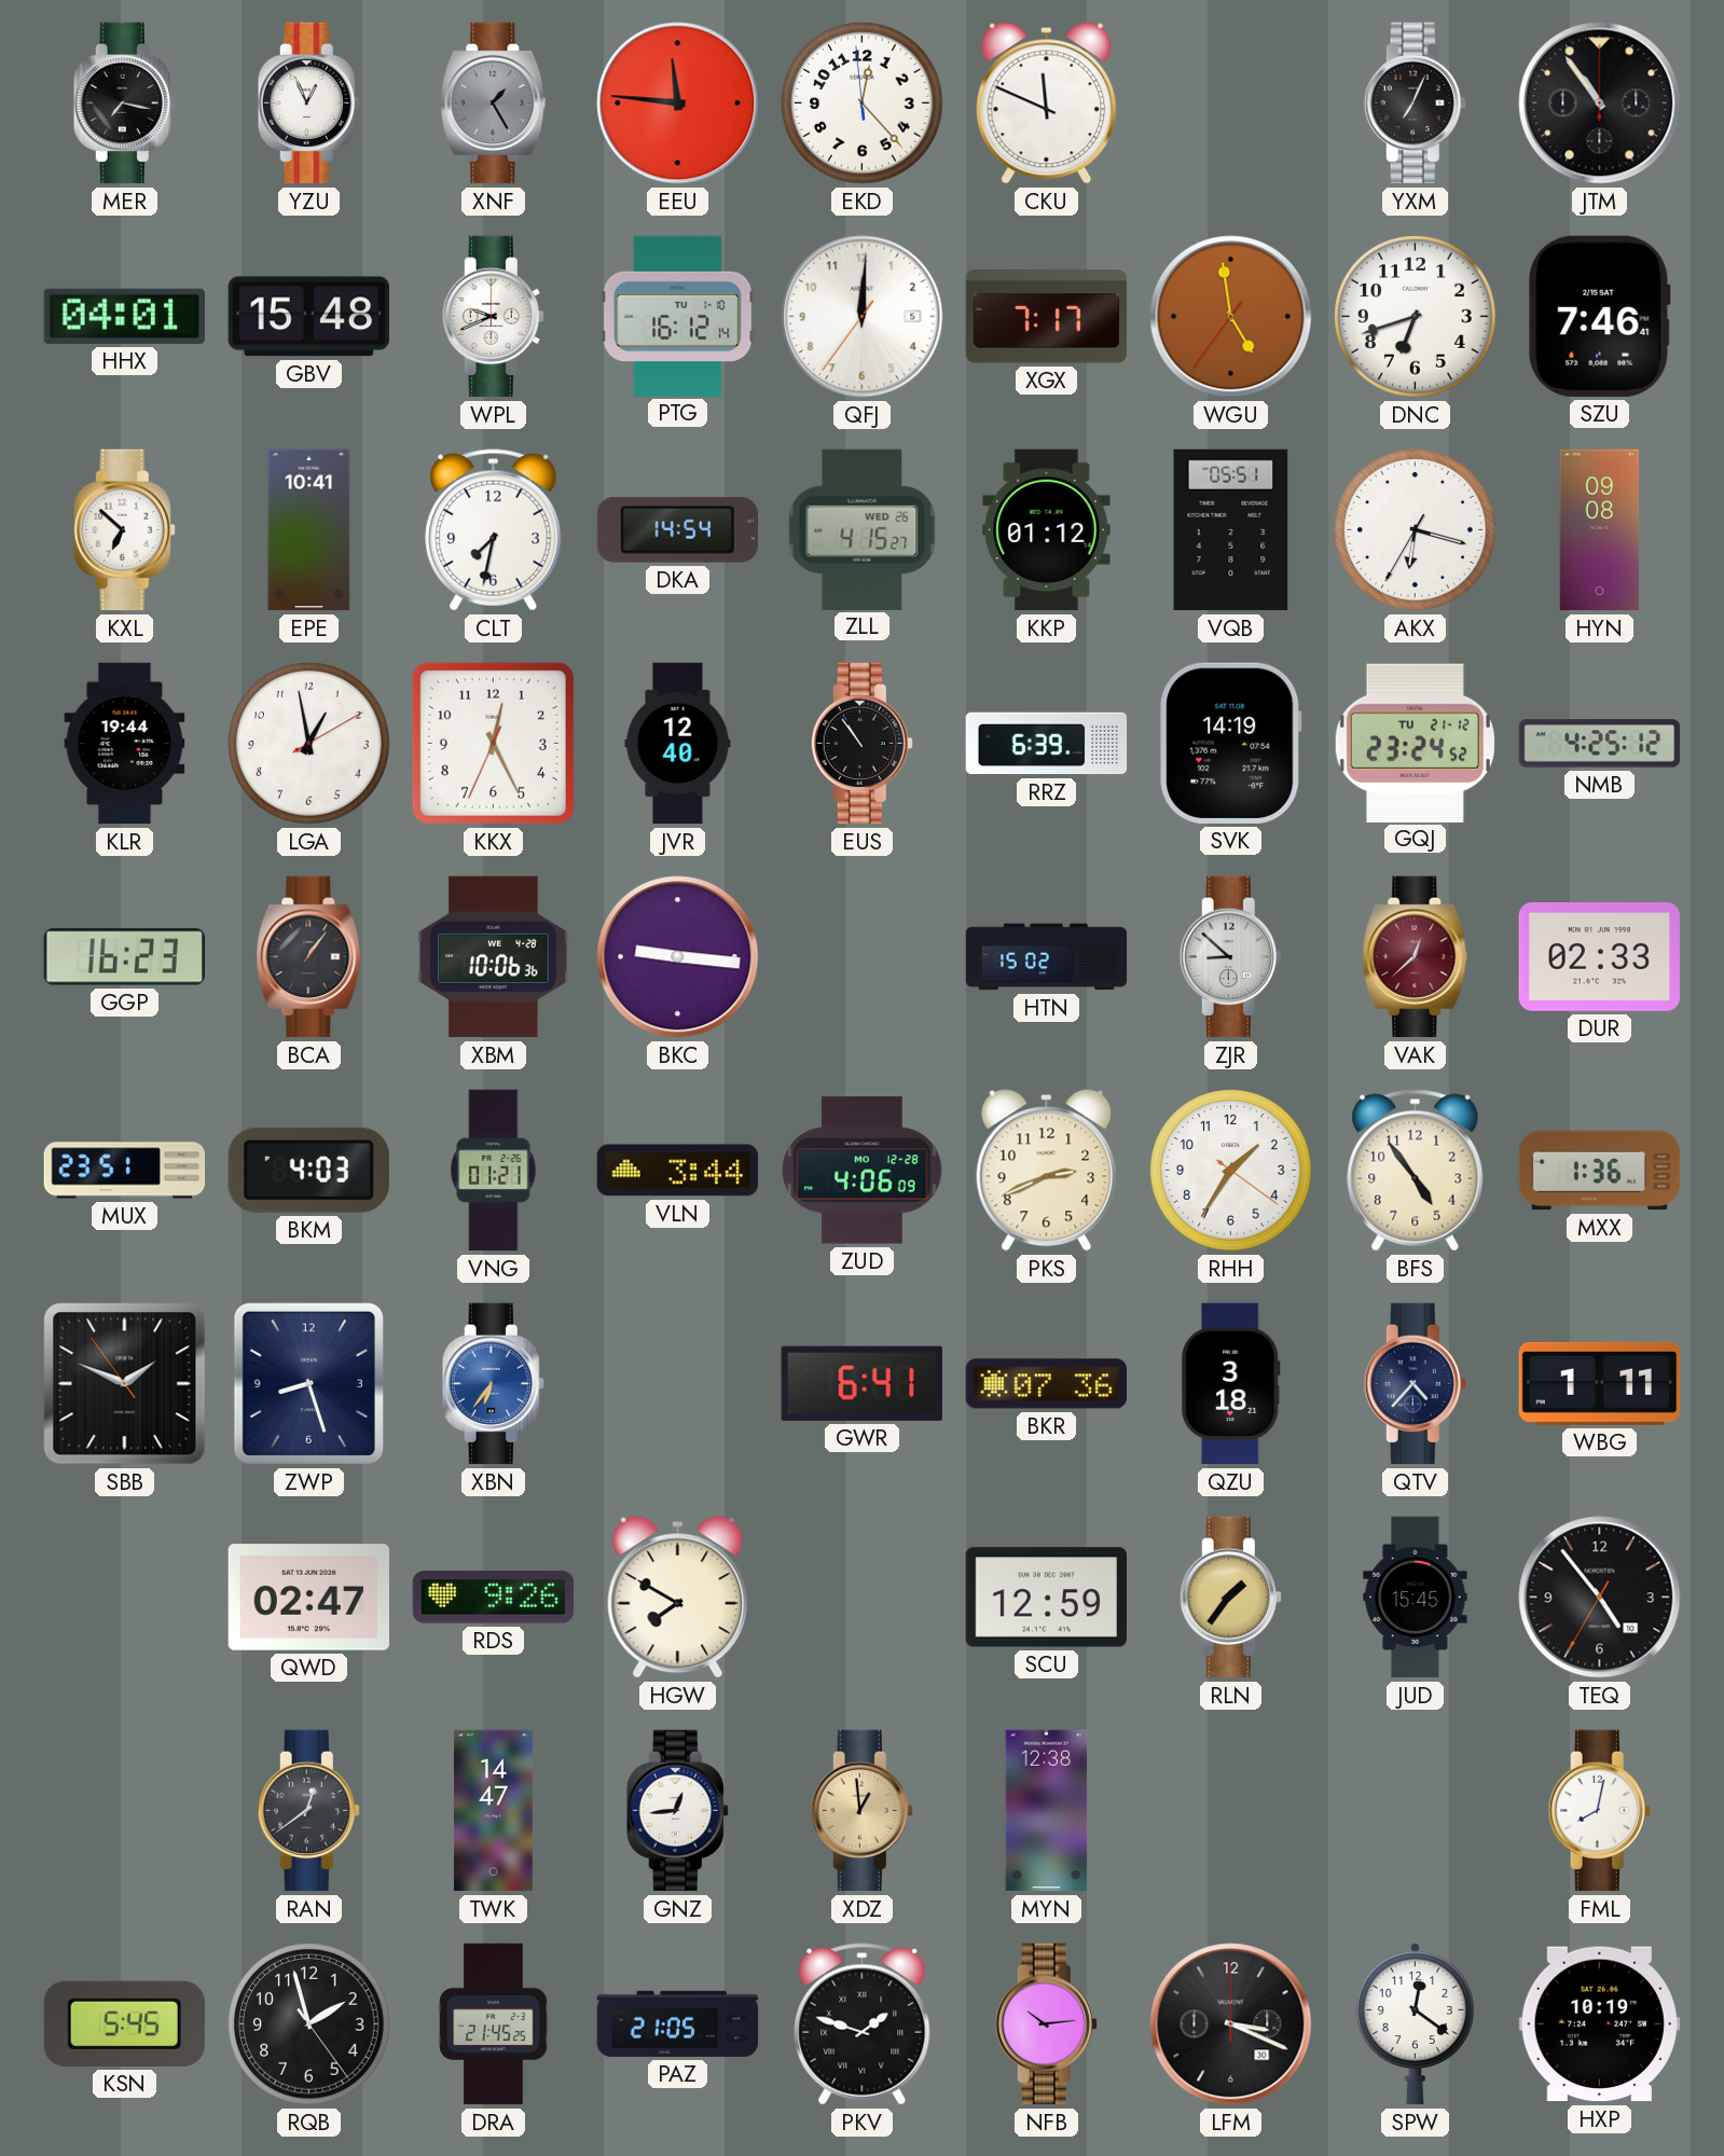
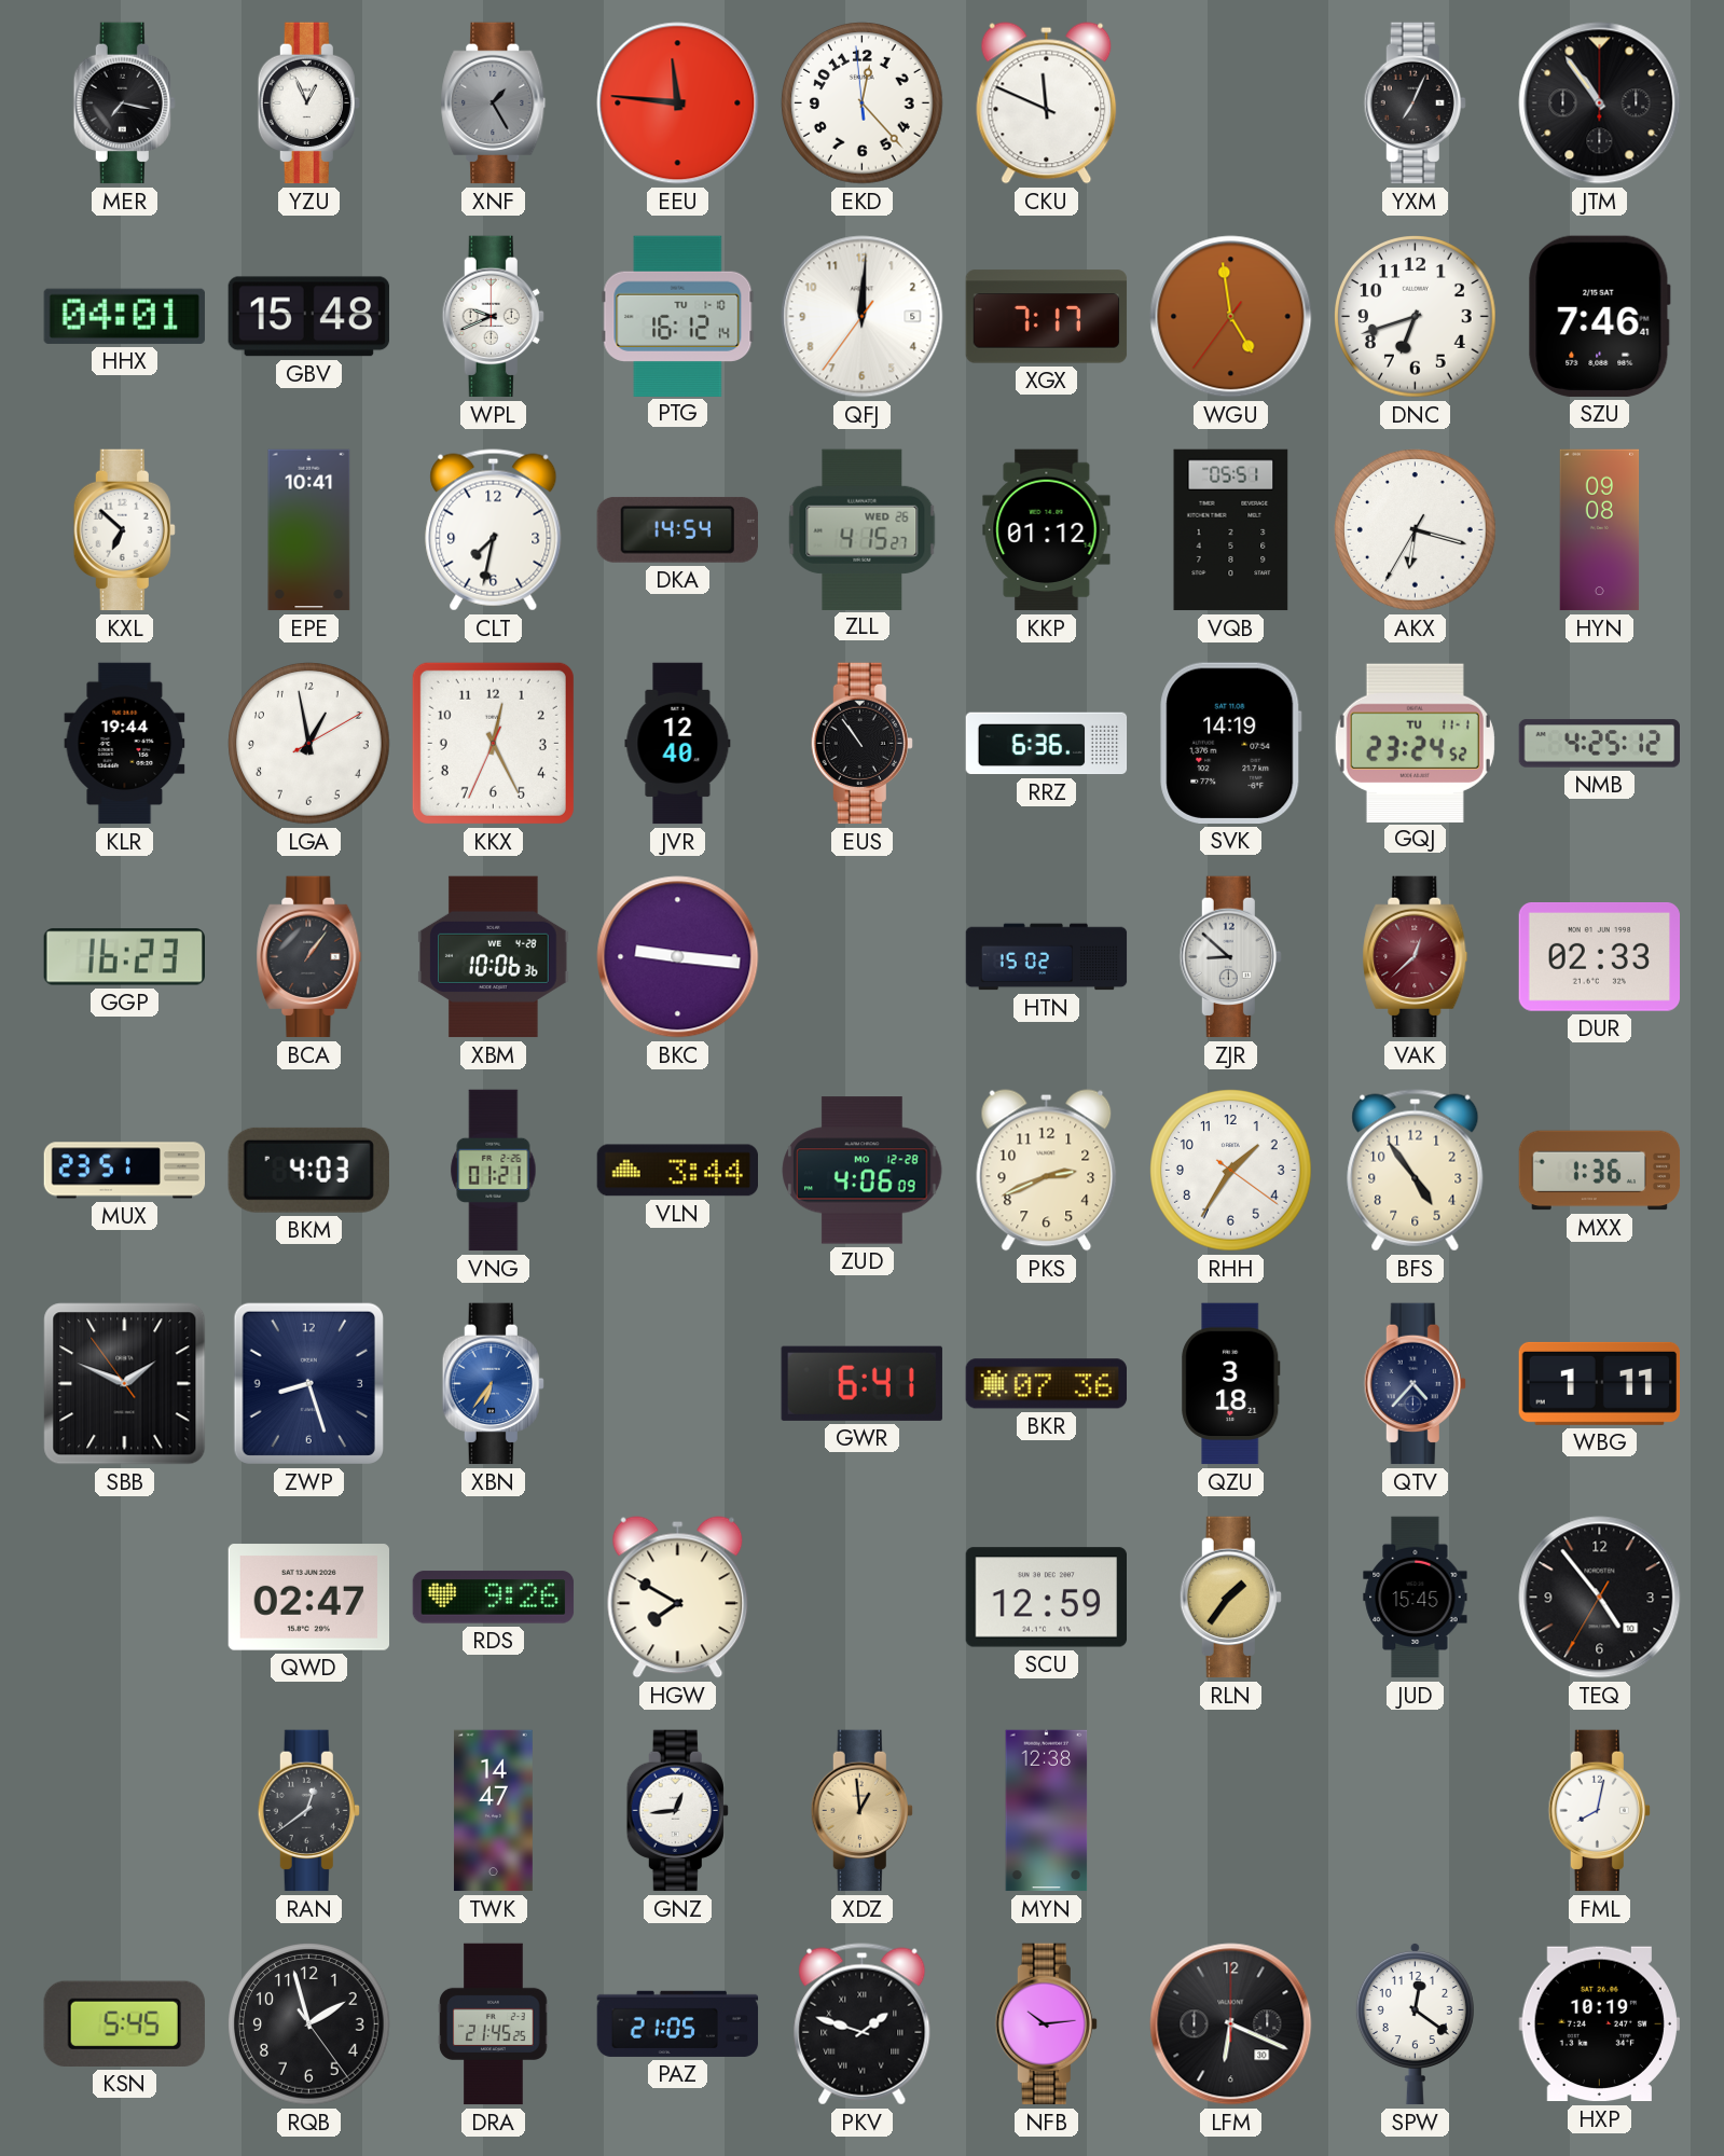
RRZ: 6:39 -> 6:36 (1047, 744)
GQJ date: TU 21-12 -> TU 11-1 (1415, 743)
LFM: 3:19 -> 6:19 (1231, 2024)
